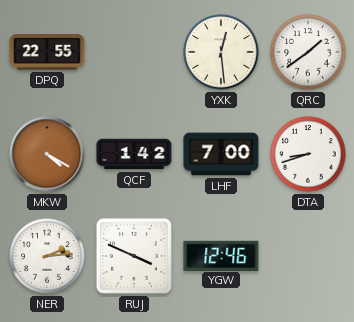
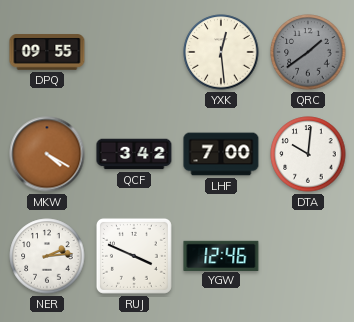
DPQ: 22:55 -> 09:55 (47, 52)
QRC dial: white -> grey (308, 52)
QCF: 1:42 -> 3:42 (134, 154)
DTA: 8:42 -> 10:01 (308, 154)
